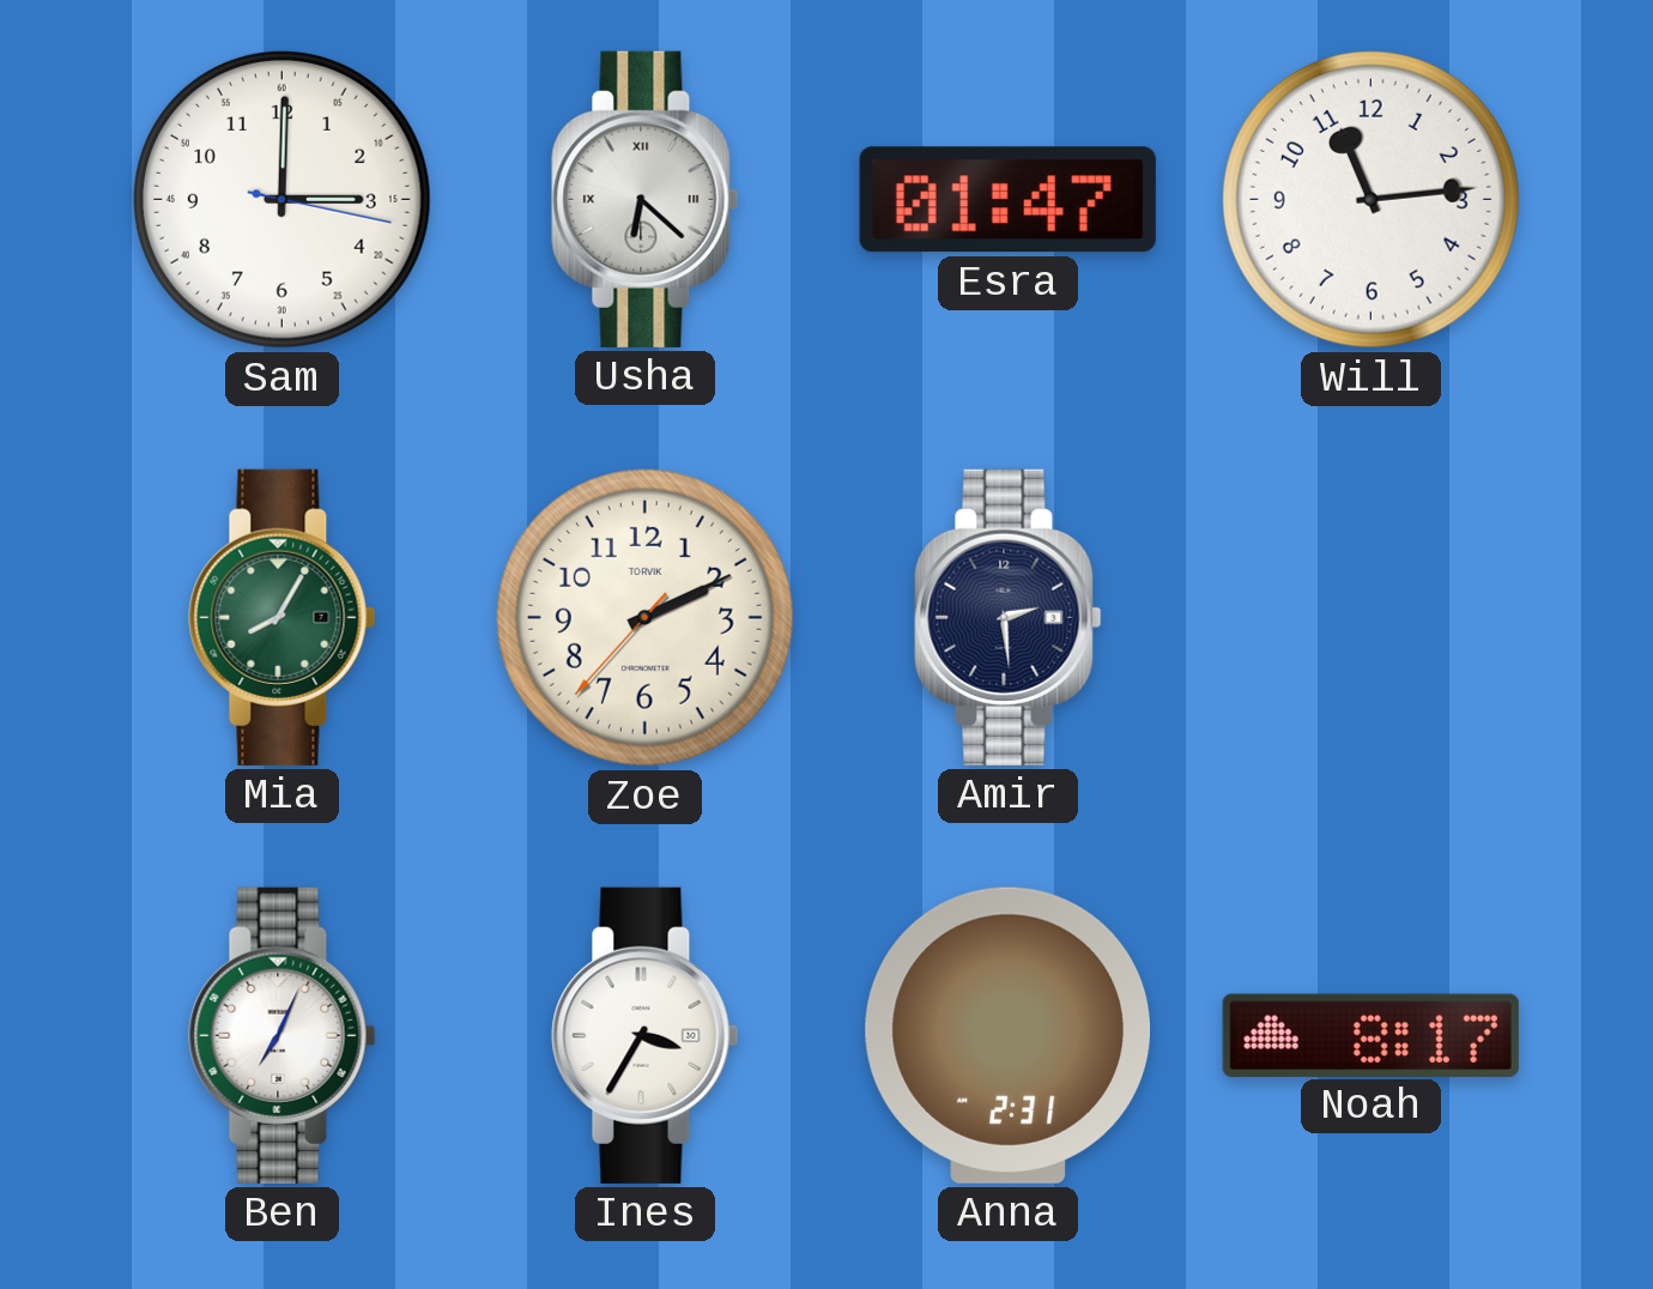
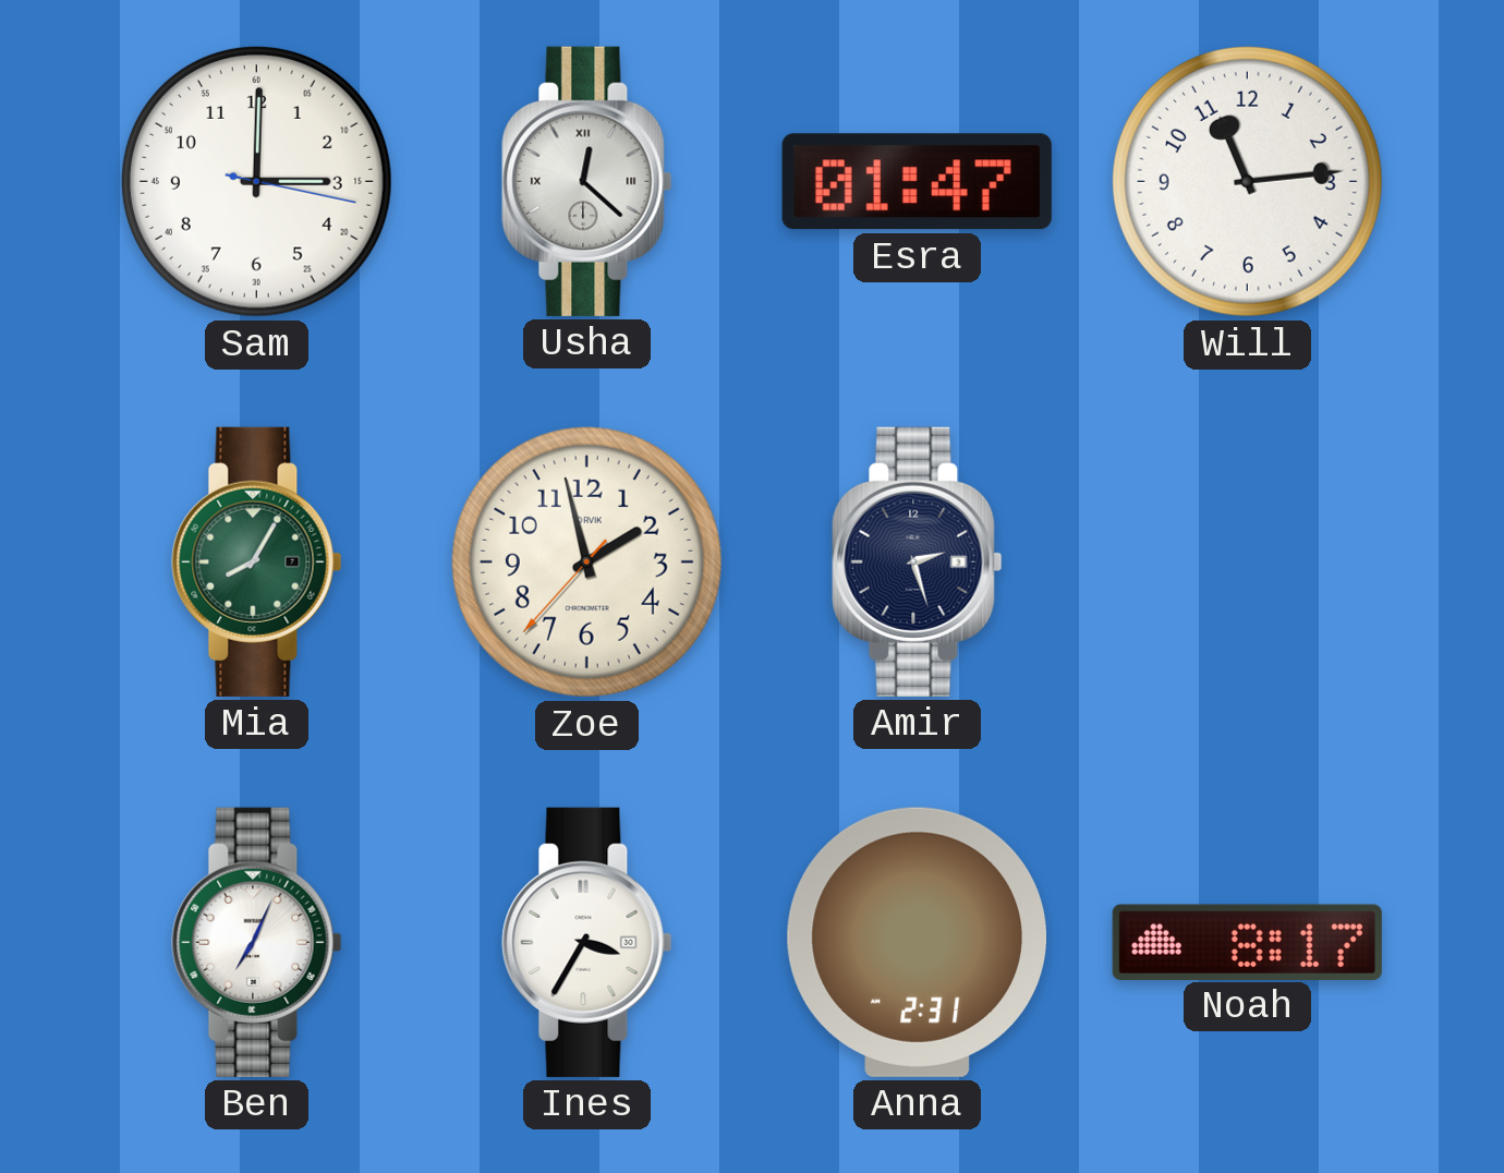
Usha: 6:22 -> 12:22 (587, 181)
Zoe: 2:10 -> 1:57 (586, 561)
Amir: 2:29 -> 2:27 (918, 561)
